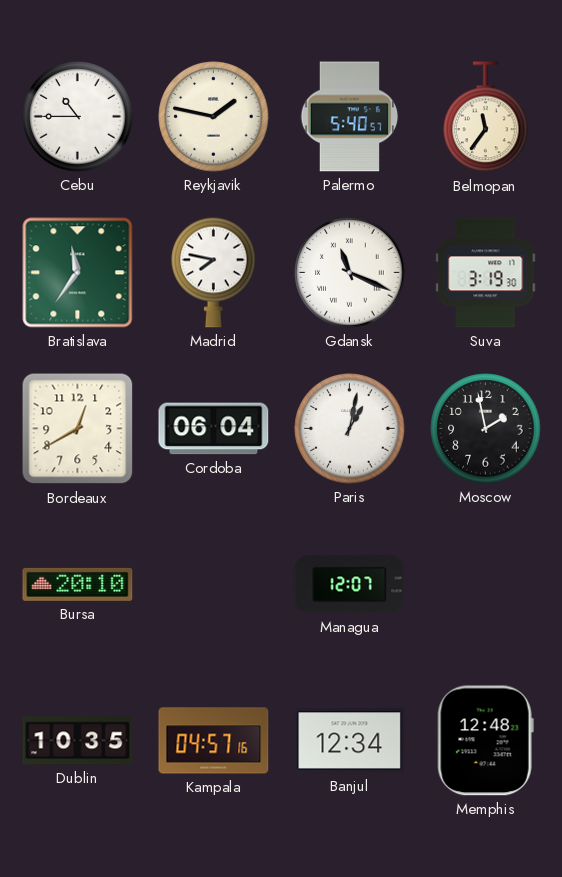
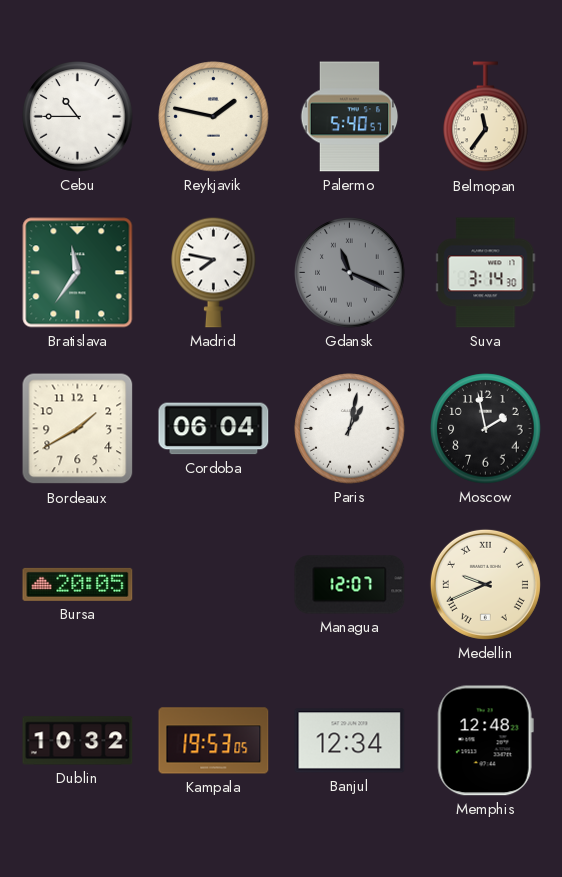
Gdansk dial: white -> grey (350, 273)
Suva: 3:19 -> 3:14 (486, 273)
Bordeaux: 12:40 -> 1:40 (78, 429)
Bursa: 20:10 -> 20:05 (78, 584)
Medellin: none -> 9:41 (485, 584)
Dublin: 10:35 -> 10:32 (78, 741)
Kampala: 04:57 -> 19:53 (214, 741)
